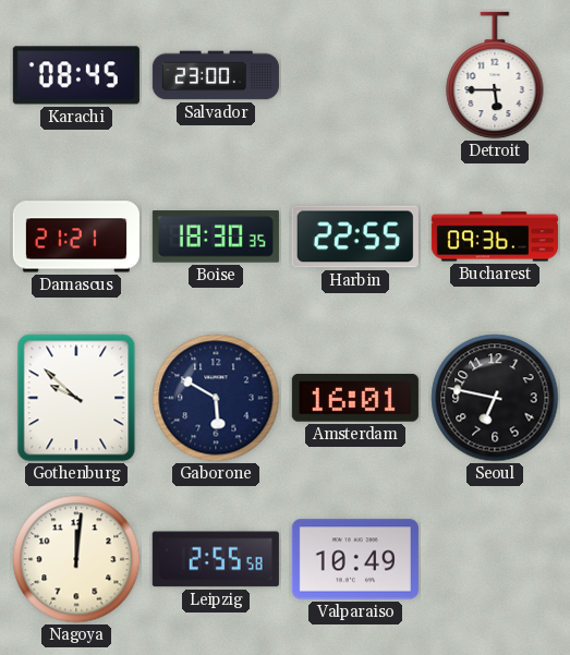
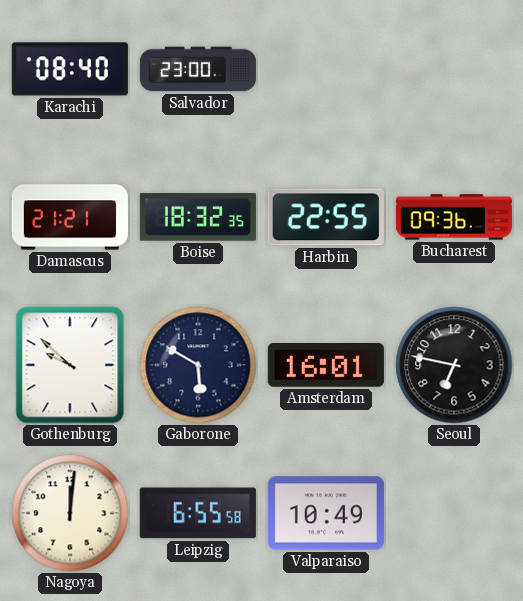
Karachi: 08:45 -> 08:40 (70, 69)
Detroit: 5:45 -> none (495, 75)
Boise: 18:30 -> 18:32 (198, 217)
Leipzig: 2:55 -> 6:55 (198, 513)
